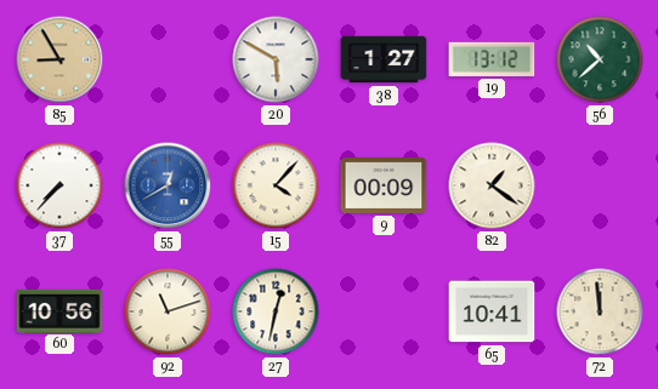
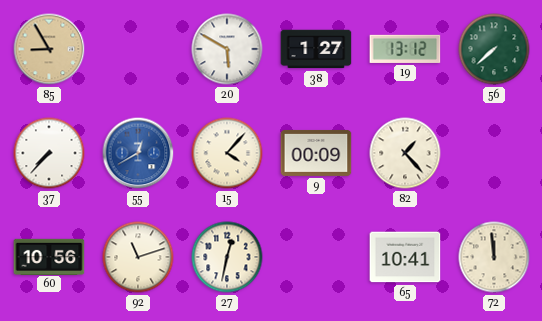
56: 10:38 -> 7:38 (494, 49)
82: 1:21 -> 1:23 (405, 153)
